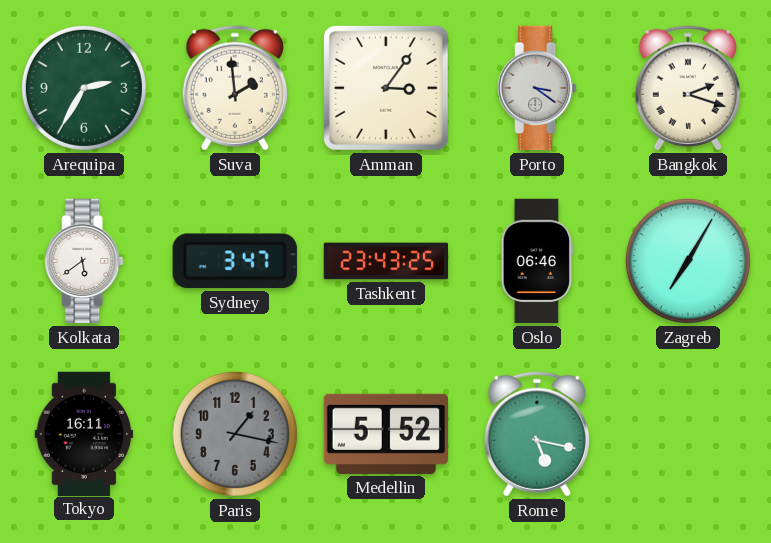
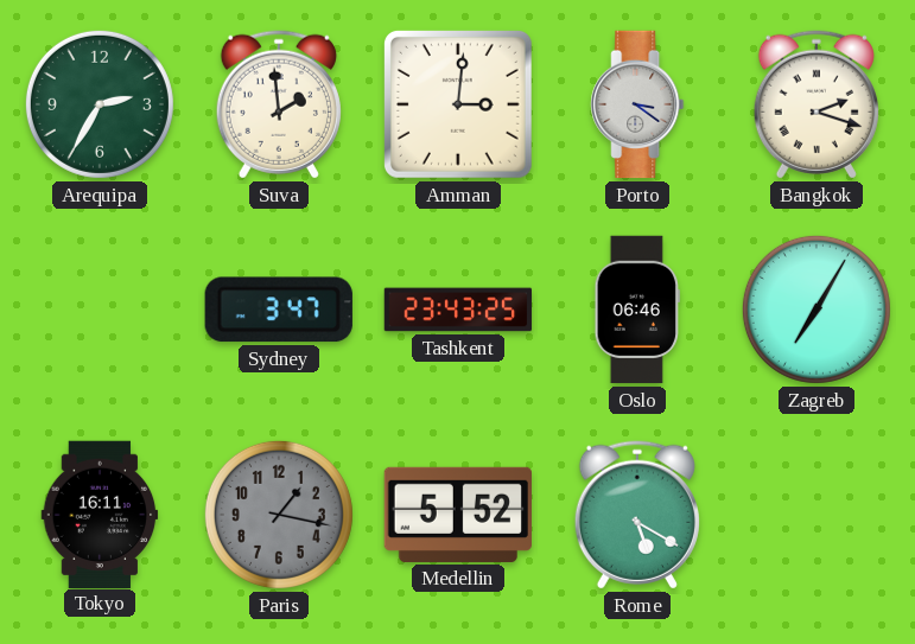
Amman: 3:06 -> 3:01 (458, 104)
Kolkata: 5:39 -> none (84, 261)
Rome: 5:17 -> 5:20 (637, 515)
